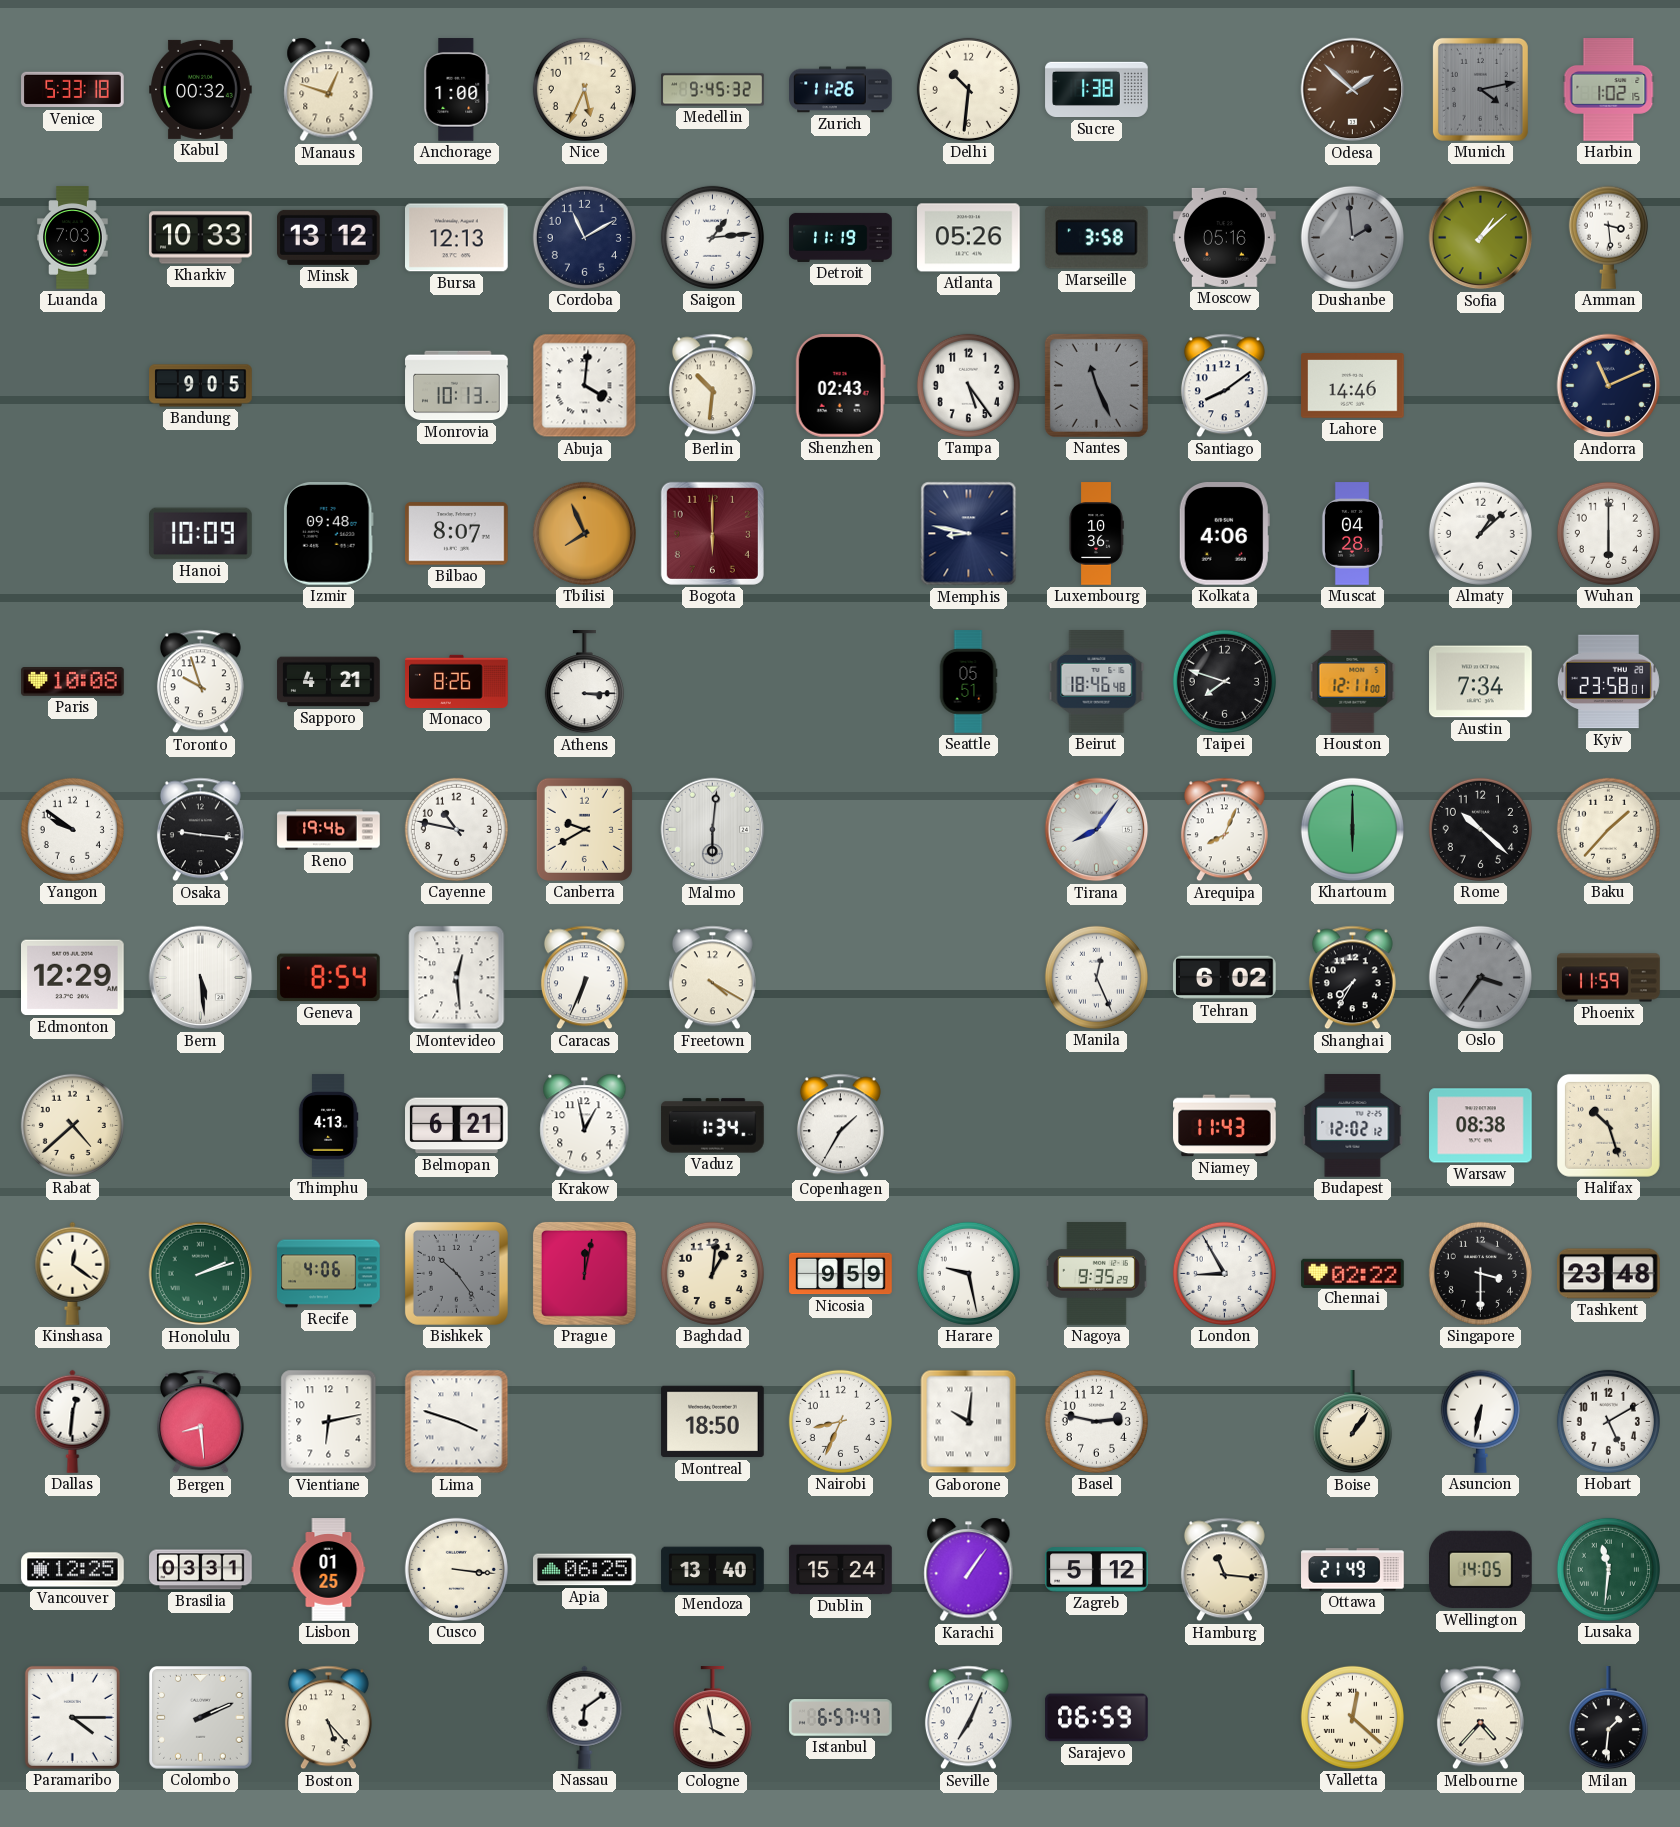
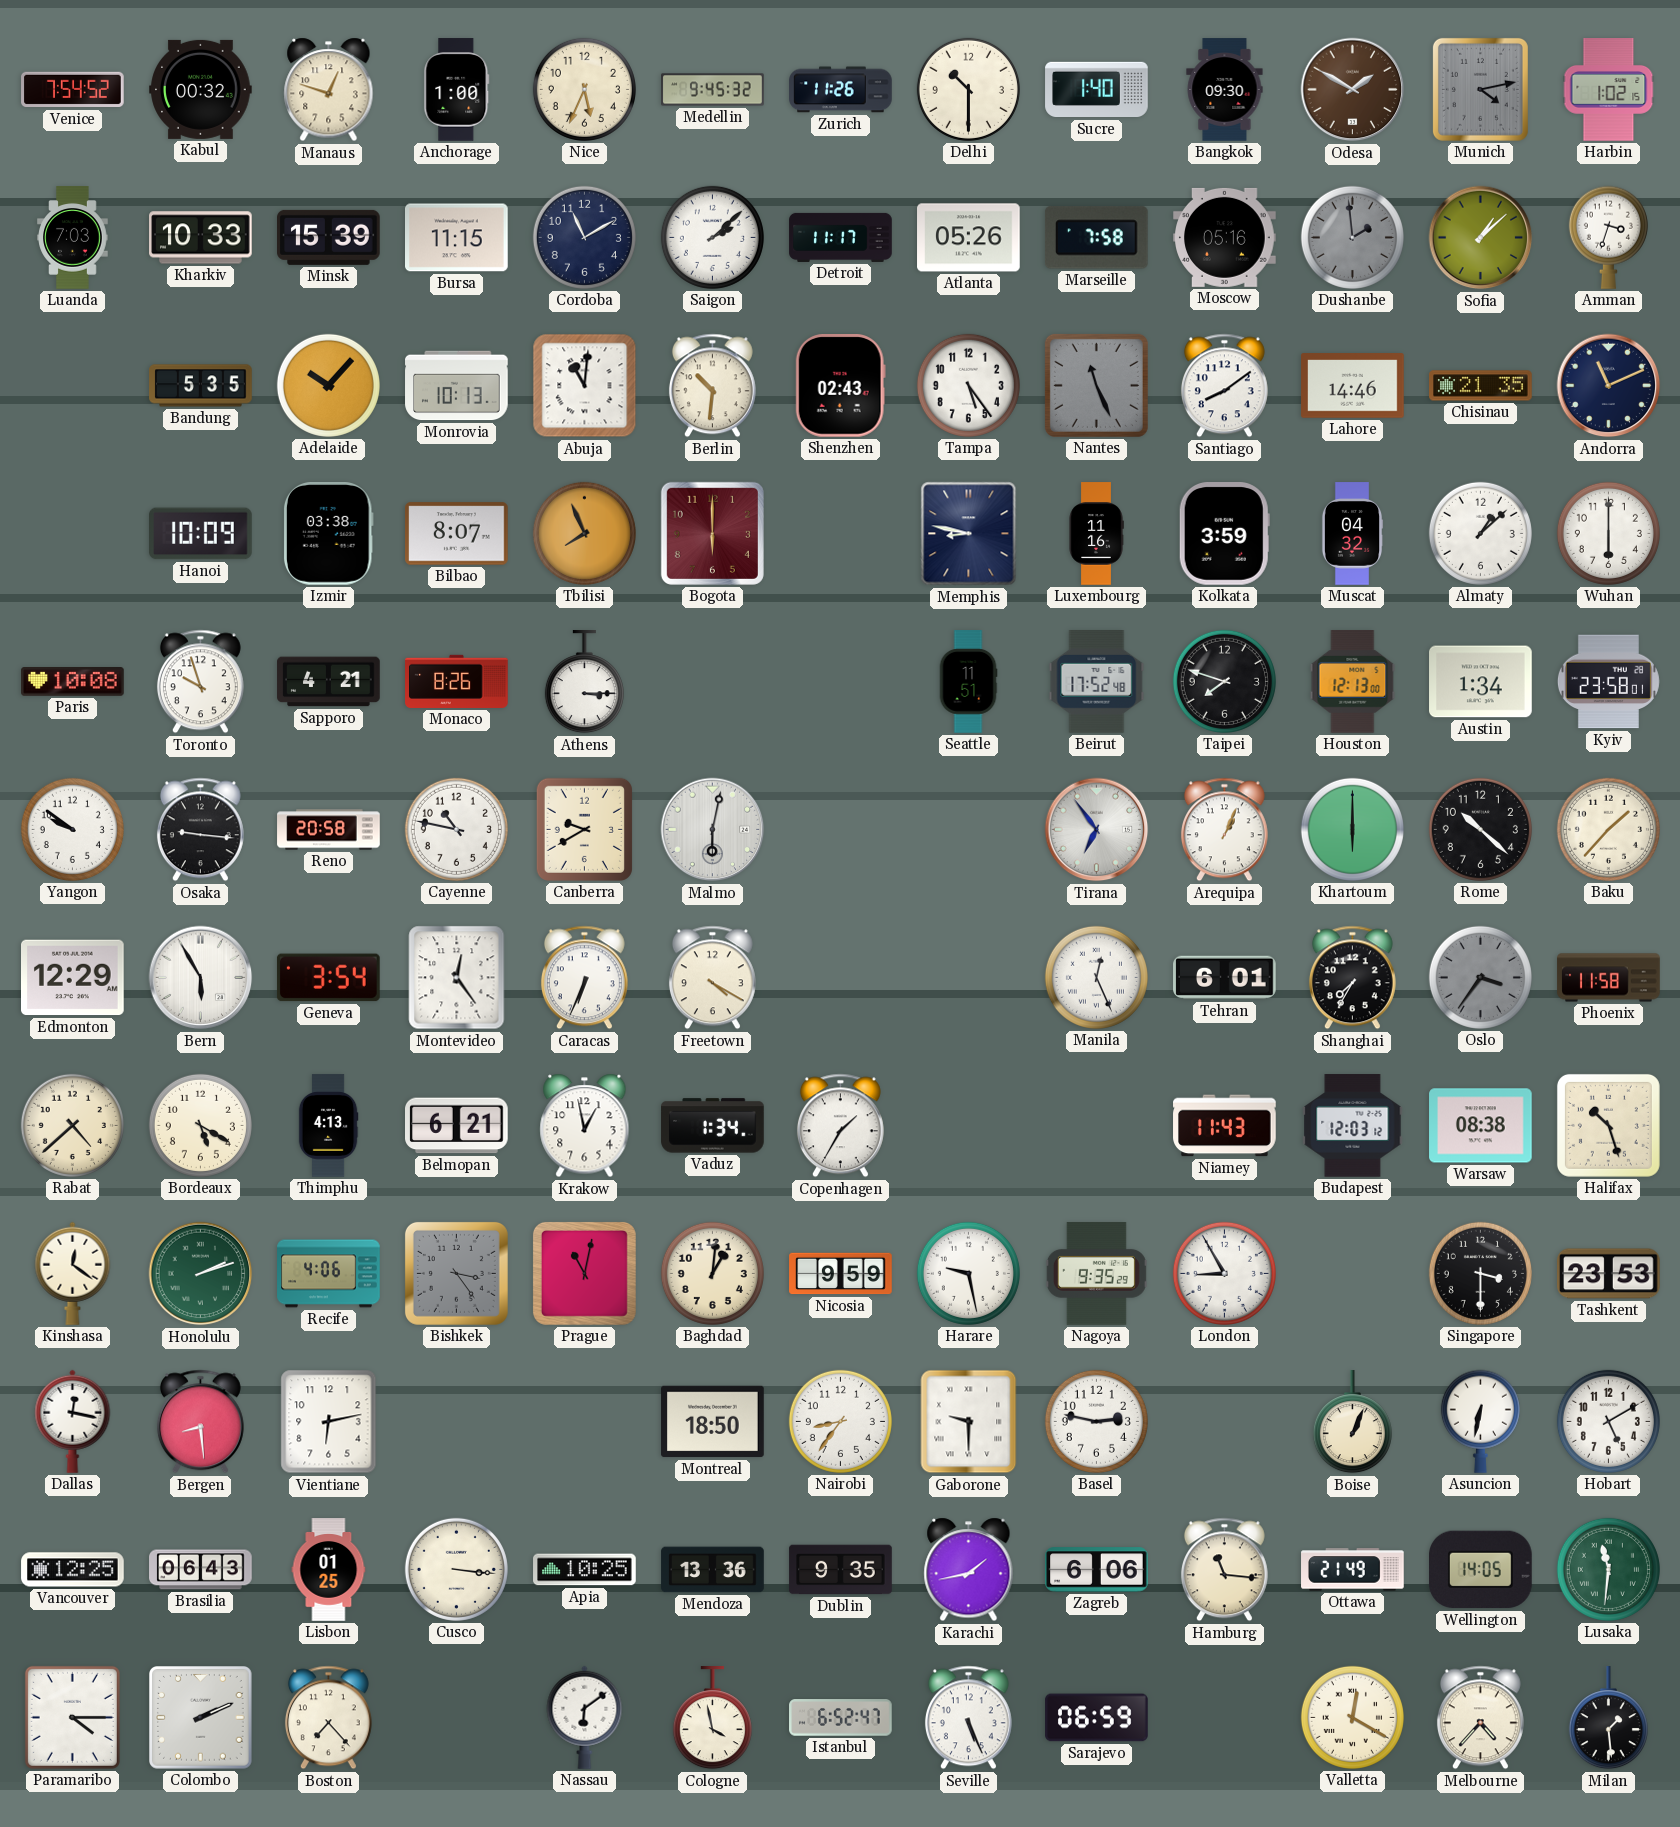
Venice: 5:33 -> 7:54 (73, 90)
Delhi: 10:31 -> 10:30 (968, 89)
Sucre: 1:38 -> 1:40 (1097, 90)
Bangkok: none -> 09:30 (1225, 90)
Odesa: 1:52 -> 1:50 (1353, 90)
Minsk: 13:12 -> 15:39 (329, 237)
Bursa: 12:13 -> 11:15 (457, 238)
Saigon: 1:14 -> 2:08 (712, 237)
Detroit: 11:19 -> 11:17 (841, 237)
Marseille: 3:58 -> 7:58 (1096, 238)
Amman: 3:29 -> 3:33 (1608, 237)
Bandung: 9:05 -> 5:35 (201, 386)
Adelaide: none -> 10:07 (328, 385)
Abuja: 4:01 -> 11:01 (585, 386)
Chisinau: none -> 21:35 (1481, 386)
Izmir: 09:48 -> 03:38 (328, 534)
Luxembourg: 10:36 -> 11:16 (1096, 534)
Kolkata: 4:06 -> 3:59 (1224, 534)
Muscat: 04:28 -> 04:32 (1352, 534)
Seattle: 05:51 -> 11:51 (968, 682)
Beirut: 18:46 -> 17:52 (1097, 682)
Houston: 12:11 -> 12:13 (1353, 682)
Austin: 7:34 -> 1:34 (1481, 682)
Reno: 19:46 -> 20:58 (329, 830)
Malmo: 6:01 -> 6:02 (713, 830)
Tirana: 8:06 -> 6:54 (1097, 830)
Arequipa: 8:04 -> 1:04 (1224, 830)
Bern: 5:29 -> 5:55 (201, 978)
Geneva: 8:54 -> 3:54 (329, 978)
Montevideo: 12:29 -> 12:24 (457, 978)
Tehran: 6:02 -> 6:01 (1225, 978)
Phoenix: 11:59 -> 11:58 (1609, 978)
Bordeaux: none -> 5:20 (200, 1125)
Budapest: 12:02 -> 12:03 (1353, 1126)
Bishkek: 10:24 -> 3:24 (456, 1273)
Prague: 12:02 -> 11:02 (584, 1273)
Chennai: 02:22 -> none (1353, 1273)
Tashkent: 23:48 -> 23:53 (1609, 1274)
Dallas: 12:31 -> 12:17 (73, 1421)
Lima: 3:48 -> none (457, 1422)
Nairobi: 8:34 -> 8:36 (840, 1421)
Gaborone: 10:01 -> 9:30 (969, 1422)
Boise: 1:06 -> 1:04 (1352, 1422)
Brasilia: 03:31 -> 06:43 (201, 1570)
Apia: 06:25 -> 10:25 (585, 1570)
Mendoza: 13:40 -> 13:36 (713, 1570)
Dublin: 15:24 -> 9:35 (841, 1570)
Karachi: 1:06 -> 1:43 (969, 1570)
Zagreb: 5:12 -> 6:06 (1097, 1570)
Boston: 5:23 -> 7:23 (328, 1718)
Istanbul: 6:57 -> 6:52 (841, 1718)
Seville: 7:04 -> 5:26 (968, 1718)
Valletta: 12:22 -> 12:20 (1352, 1717)
Milan: 1:31 -> 1:29 (1608, 1718)
